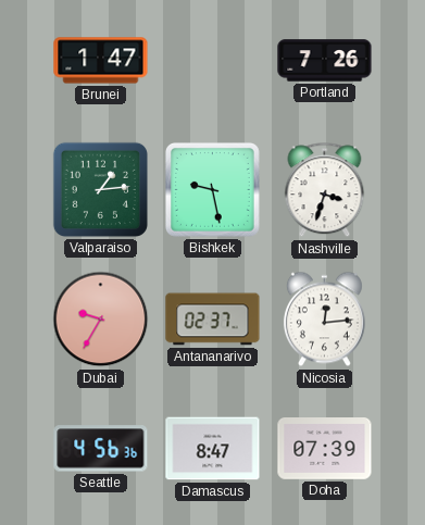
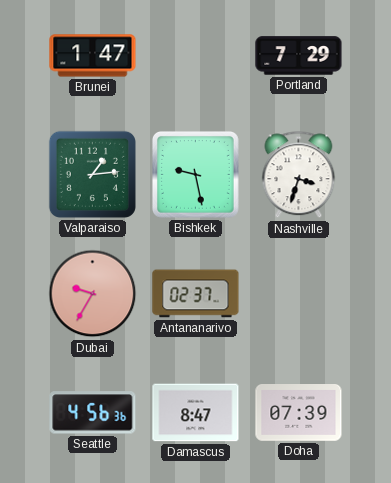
Portland: 7:26 -> 7:29 (299, 56)
Nicosia: 12:14 -> none (324, 320)
